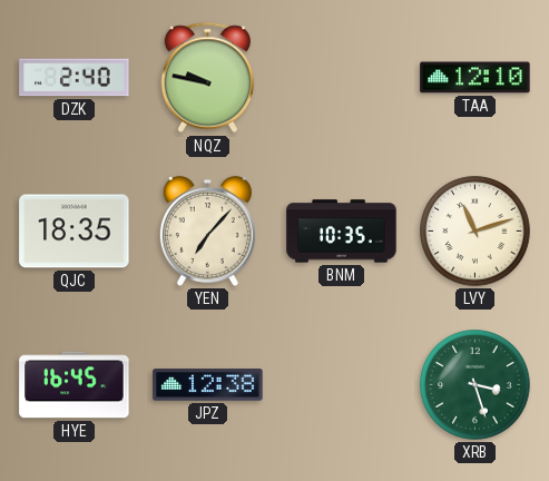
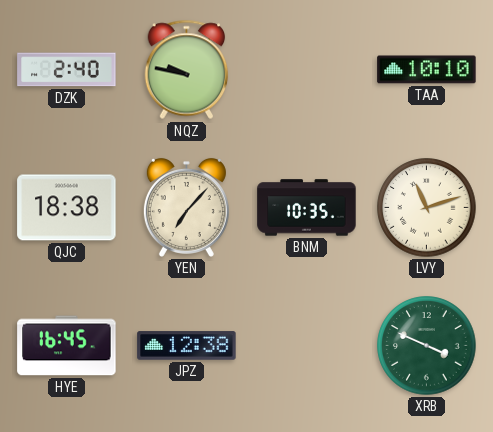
TAA: 12:10 -> 10:10 (427, 70)
QJC: 18:35 -> 18:38 (67, 208)
XRB: 3:27 -> 3:49 (427, 346)
